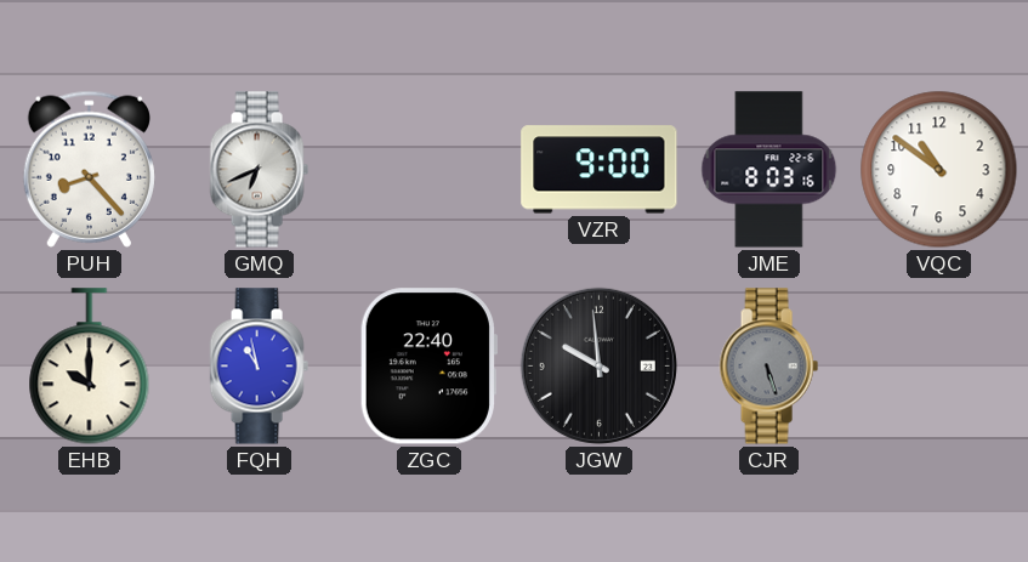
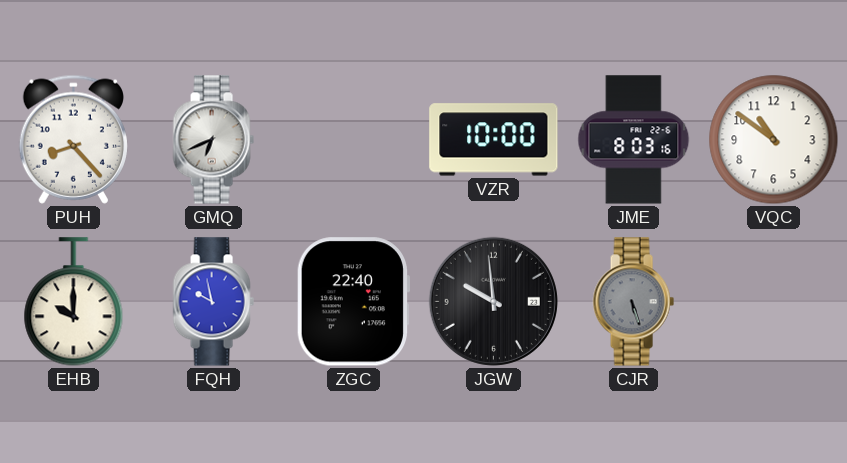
VZR: 9:00 -> 10:00 (494, 140)
FQH: 10:58 -> 9:58 (213, 302)
